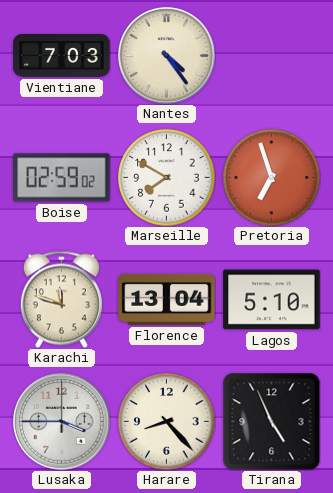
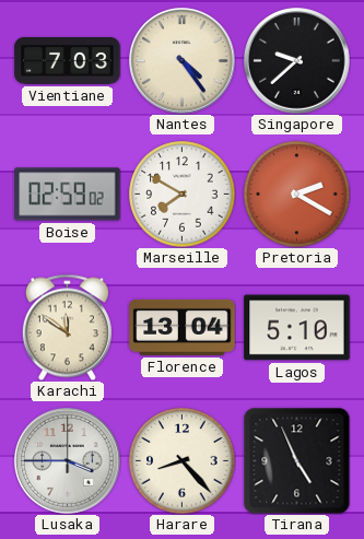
Singapore: none -> 9:38 (297, 61)
Pretoria: 6:57 -> 2:20 (297, 195)
Karachi: 11:48 -> 11:51 (67, 327)
